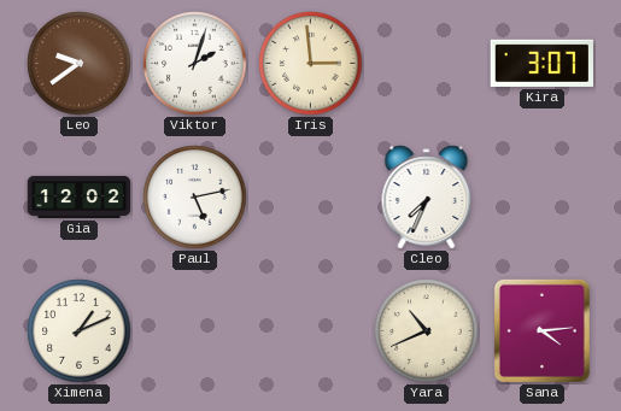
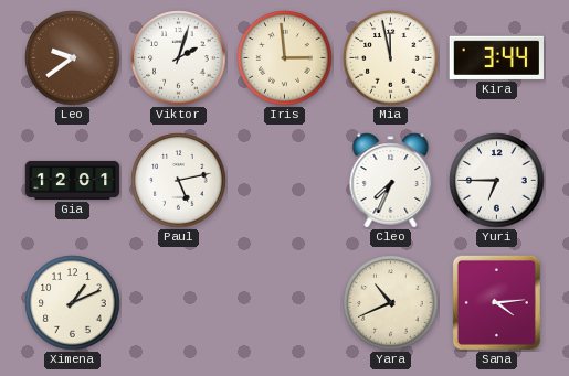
Mia: none -> 11:58 (391, 58)
Kira: 3:07 -> 3:44 (496, 57)
Gia: 12:02 -> 12:01 (73, 180)
Yuri: none -> 6:45 (497, 181)
